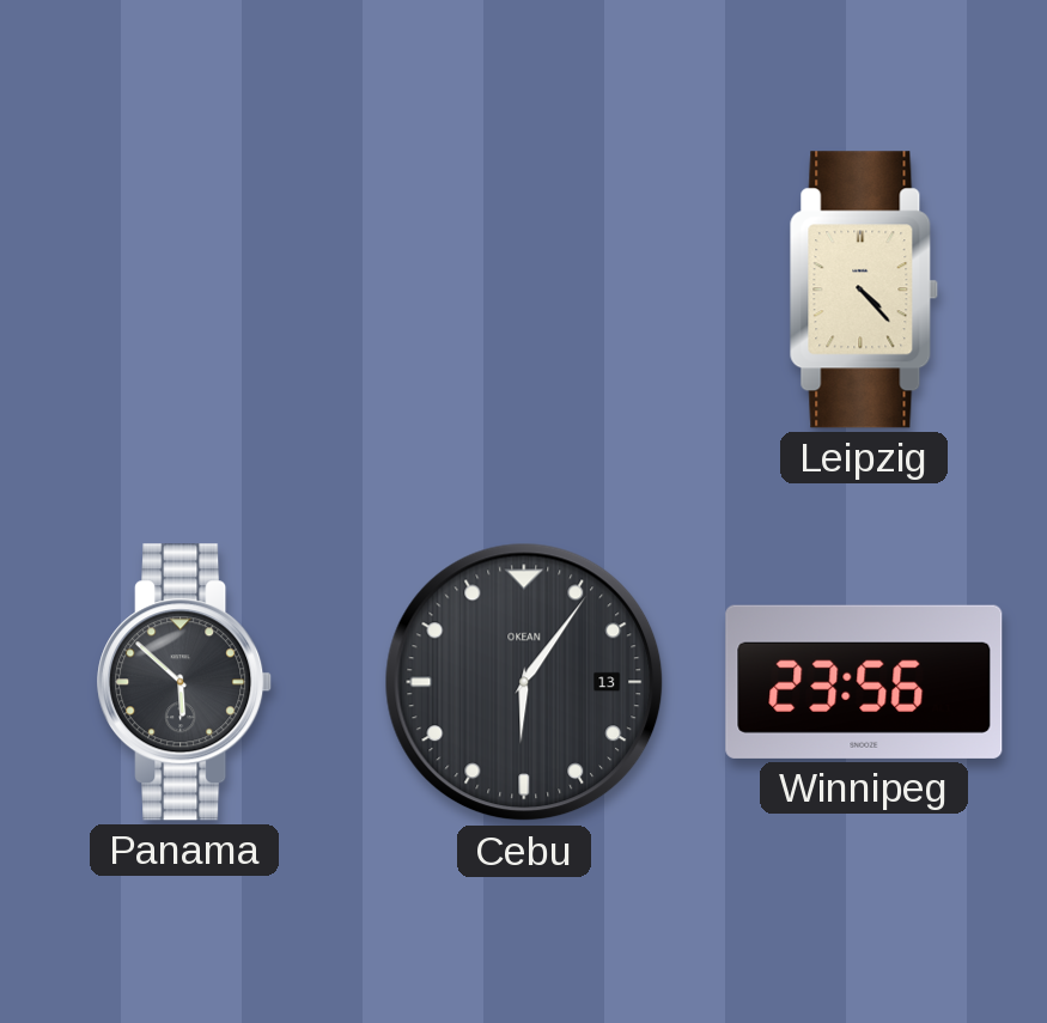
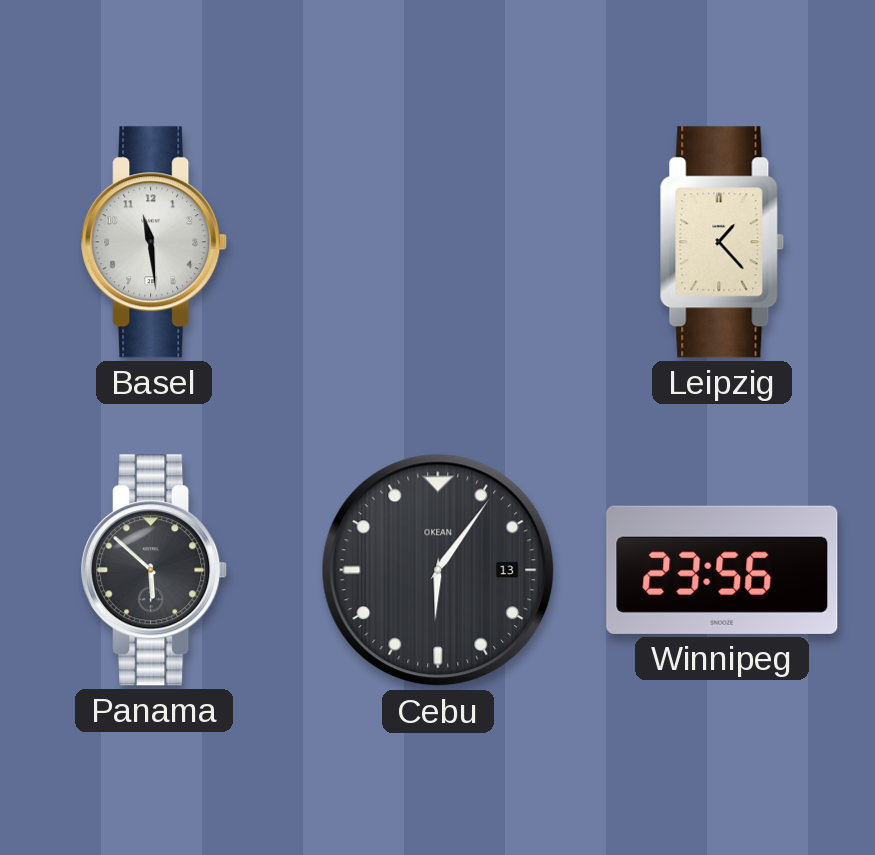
Basel: none -> 11:29 (155, 242)
Leipzig: 4:23 -> 1:23 (722, 242)
